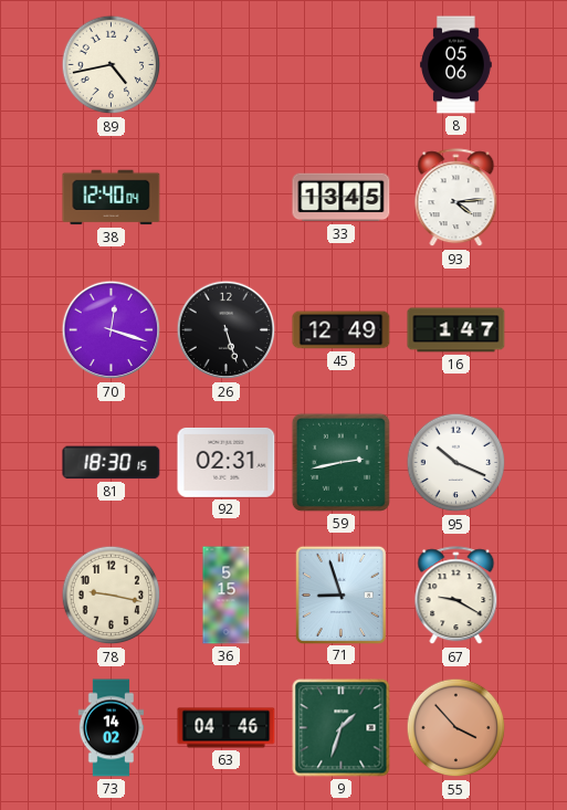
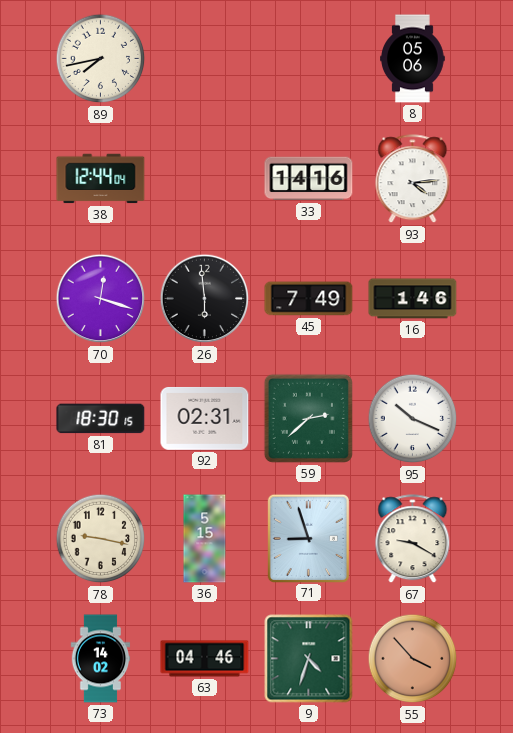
89: 4:43 -> 7:43 (101, 59)
38: 12:40 -> 12:44 (101, 179)
33: 13:45 -> 14:16 (309, 179)
26: 5:27 -> 5:59 (205, 299)
45: 12:49 -> 7:49 (309, 299)
16: 1:47 -> 1:46 (413, 299)
59: 2:43 -> 2:38 (308, 418)
9: 1:33 -> 4:33 (309, 659)
